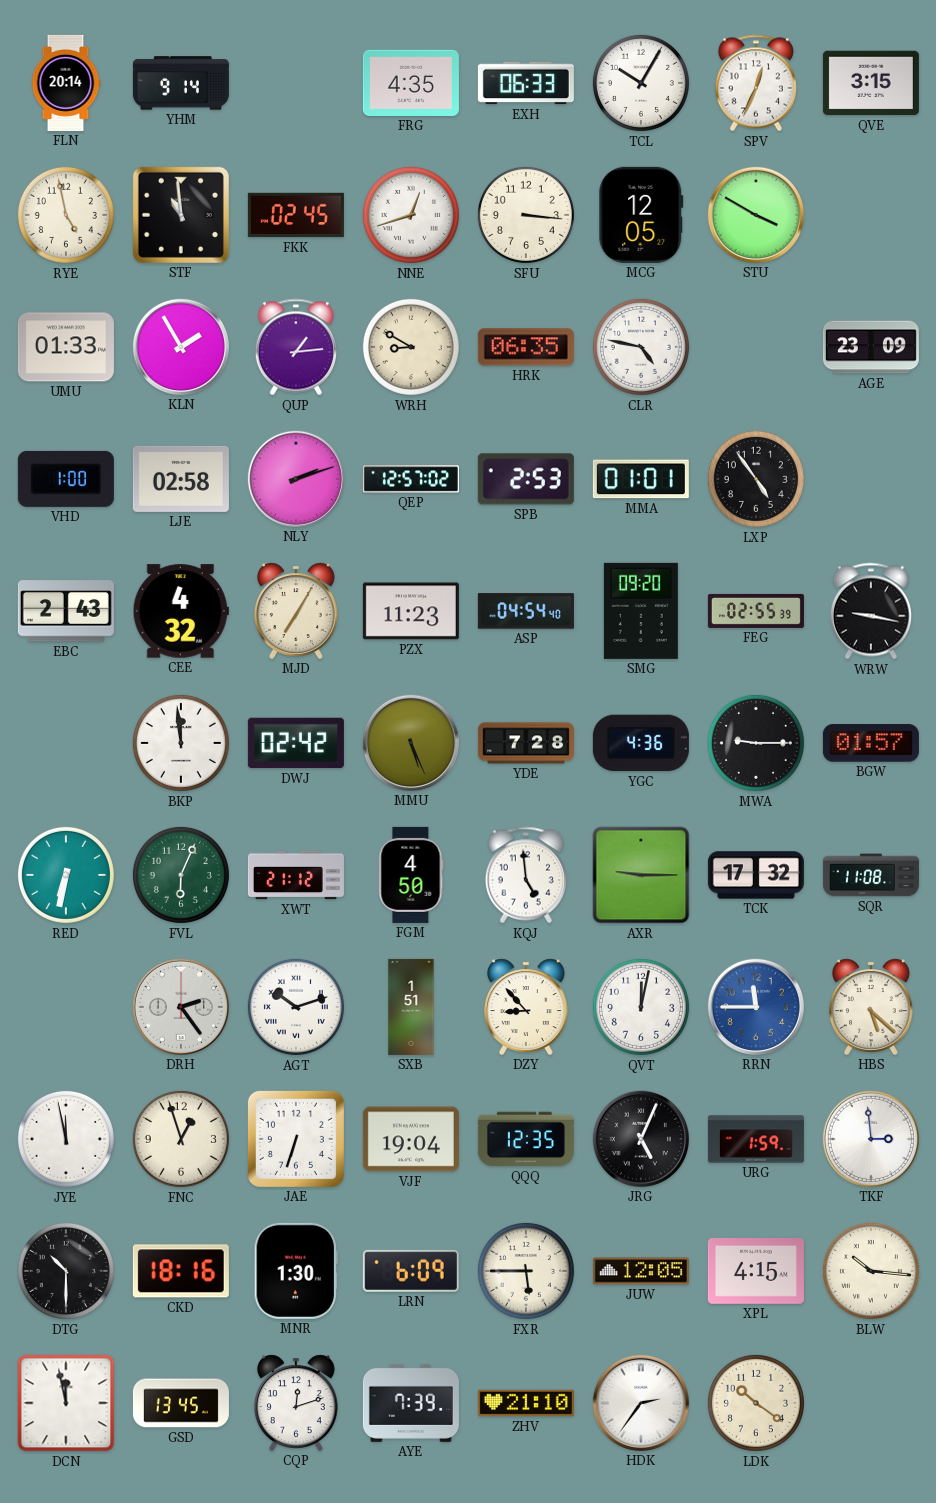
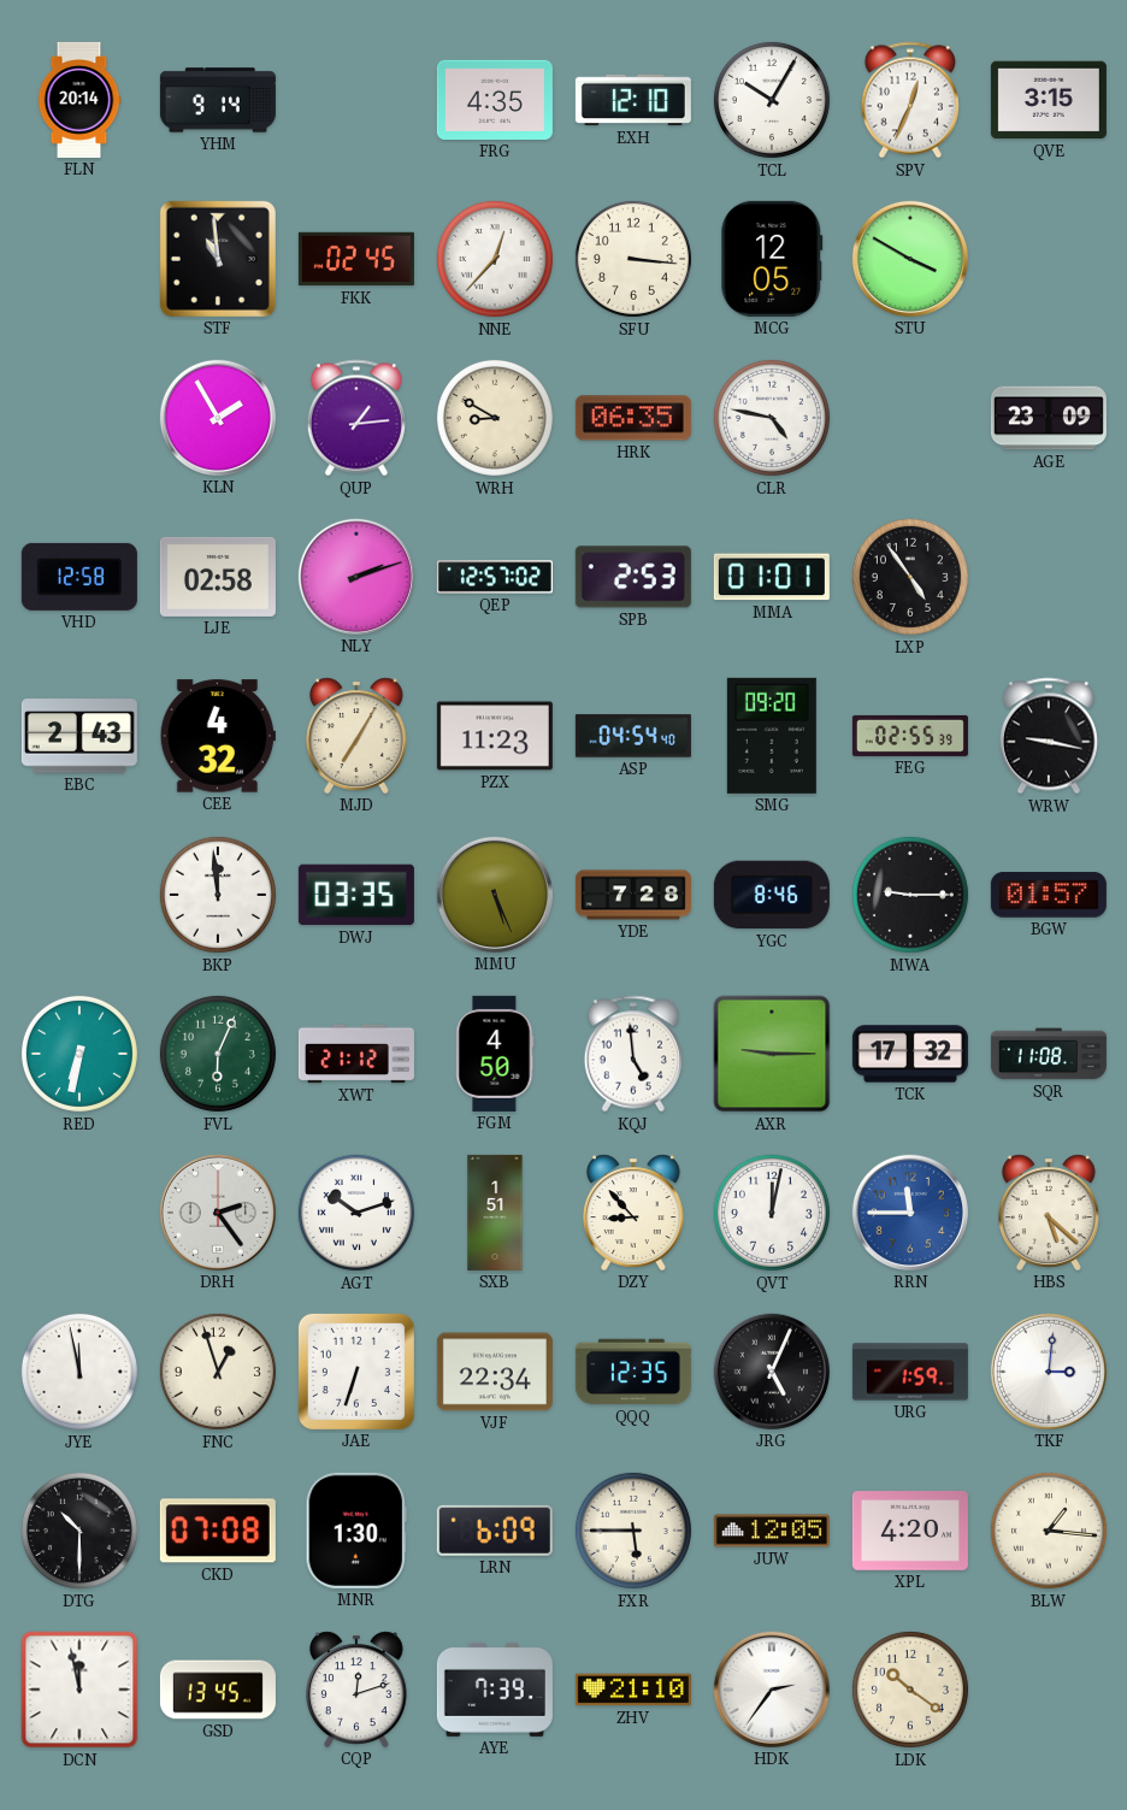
EXH: 06:33 -> 12:10 (633, 100)
RYE: 4:58 -> none (66, 215)
NNE: 12:42 -> 12:37 (495, 259)
UMU: 01:33 -> none (66, 347)
VHD: 1:00 -> 12:58 (79, 577)
DWJ: 02:42 -> 03:35 (356, 895)
YGC: 4:36 -> 8:46 (772, 895)
VJF: 19:04 -> 22:34 (495, 1372)
TKF: 2:59 -> 3:01 (1049, 1372)
CKD: 18:16 -> 07:08 (218, 1531)
XPL: 4:15 -> 4:20 (910, 1531)
BLW: 10:16 -> 1:16 (1049, 1531)
